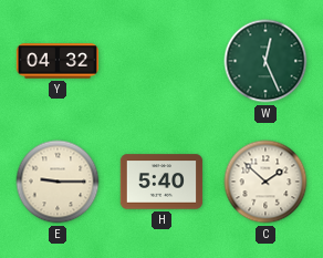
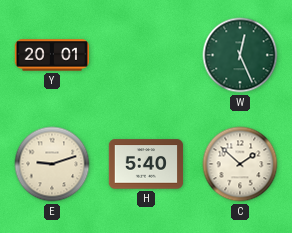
Y: 04:32 -> 20:01 (51, 55)
E: 9:15 -> 9:12 (52, 164)
